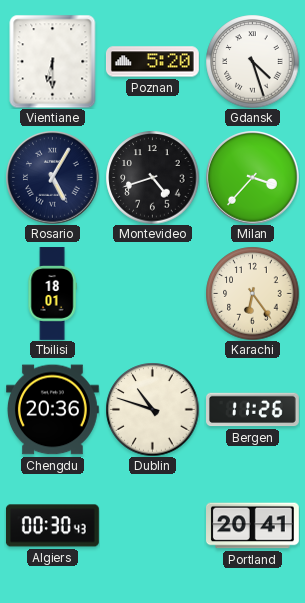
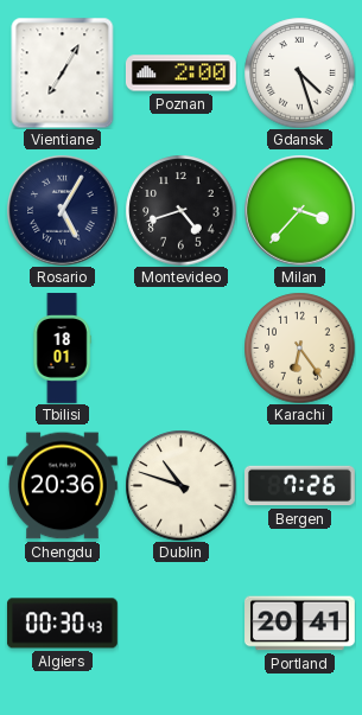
Vientiane: 6:30 -> 7:05 (63, 72)
Poznan: 5:20 -> 2:00 (180, 74)
Bergen: 11:26 -> 7:26 (300, 486)
